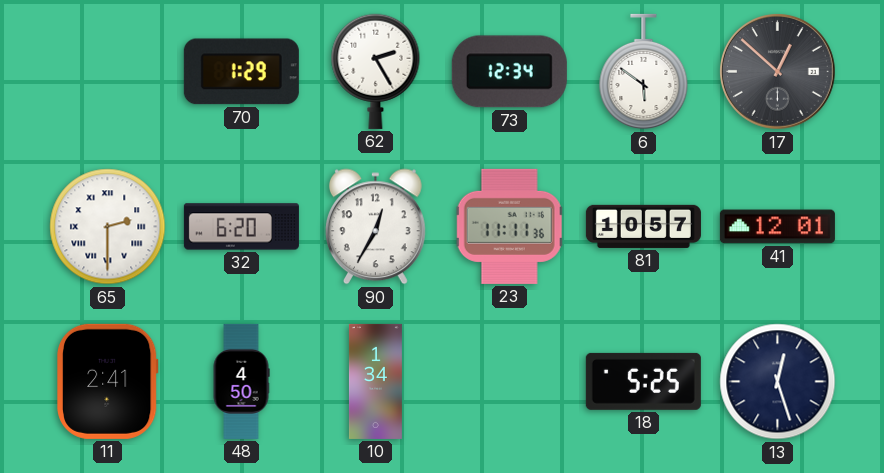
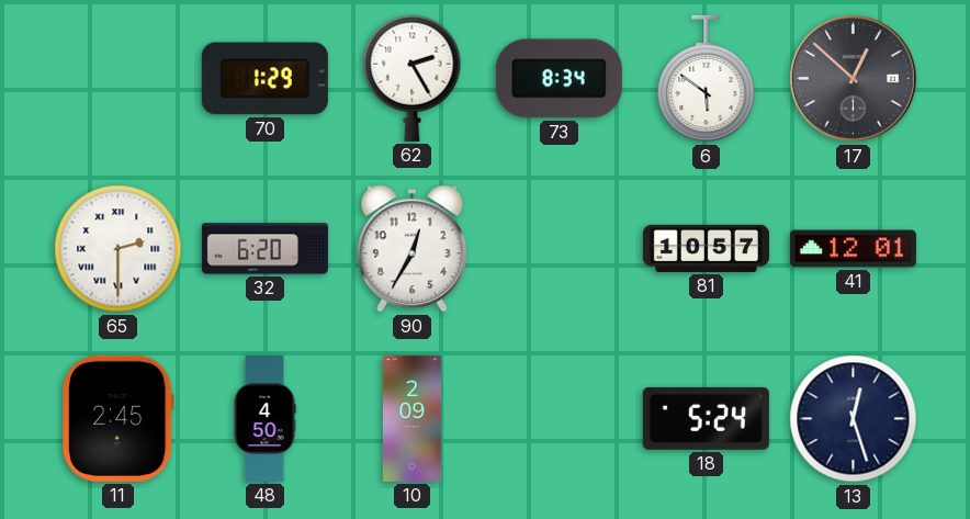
73: 12:34 -> 8:34 (559, 79)
23: 11:11 -> none (510, 226)
11: 2:41 -> 2:45 (117, 418)
10: 1:34 -> 2:09 (411, 418)
18: 5:25 -> 5:24 (706, 418)
